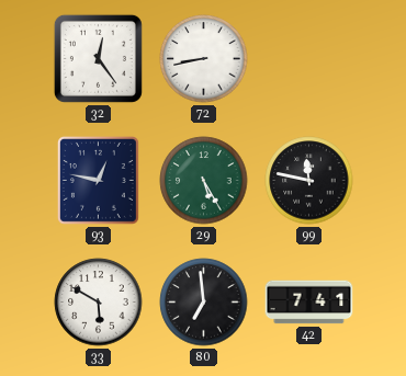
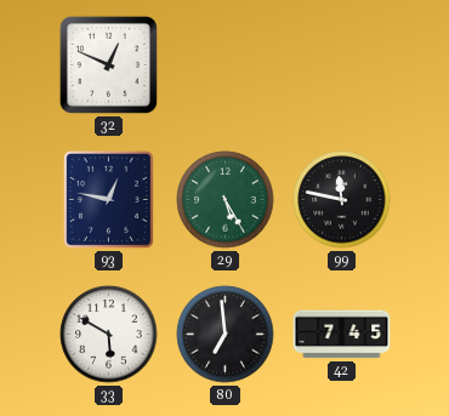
32: 12:24 -> 12:49 (108, 64)
72: 8:43 -> none (204, 59)
42: 7:41 -> 7:45 (342, 335)
